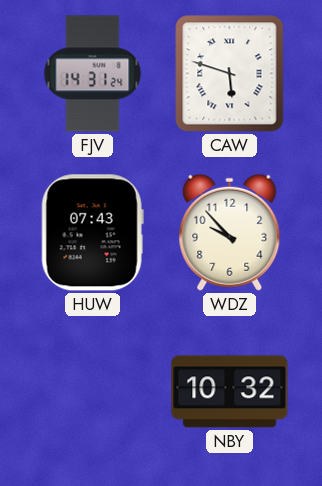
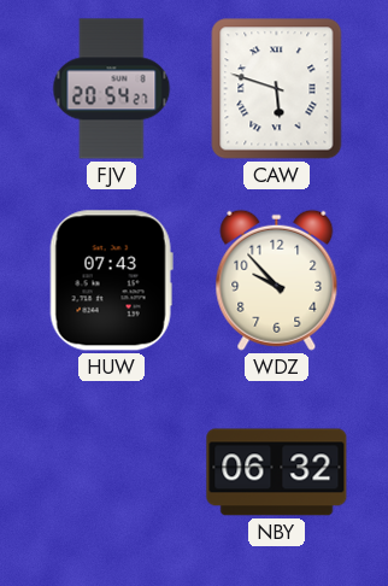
FJV: 14:31 -> 20:54 (112, 89)
NBY: 10:32 -> 06:32 (277, 473)
